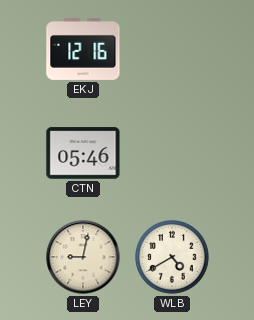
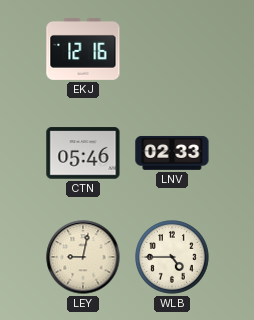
LNV: none -> 02:33 (172, 153)
WLB: 4:40 -> 4:45 (173, 258)
